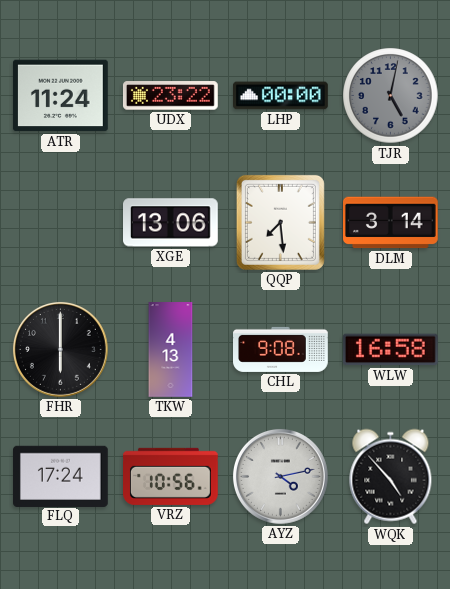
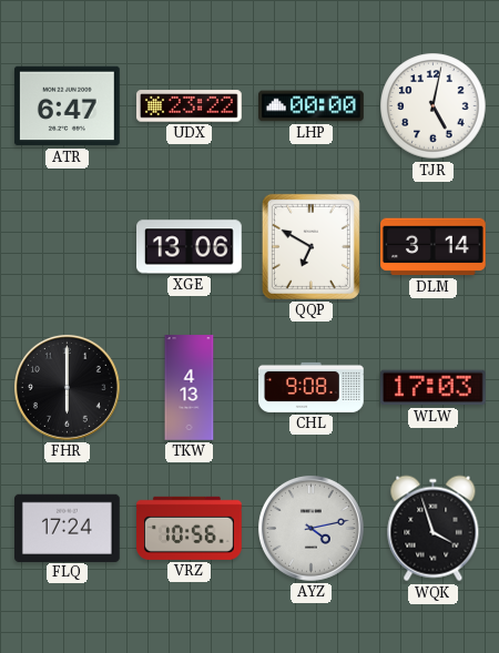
ATR: 11:24 -> 6:47 (67, 106)
TJR dial: grey -> white (434, 106)
QQP: 7:29 -> 6:50 (310, 246)
WLW: 16:58 -> 17:03 (432, 388)
WQK: 4:53 -> 3:57 (434, 529)
